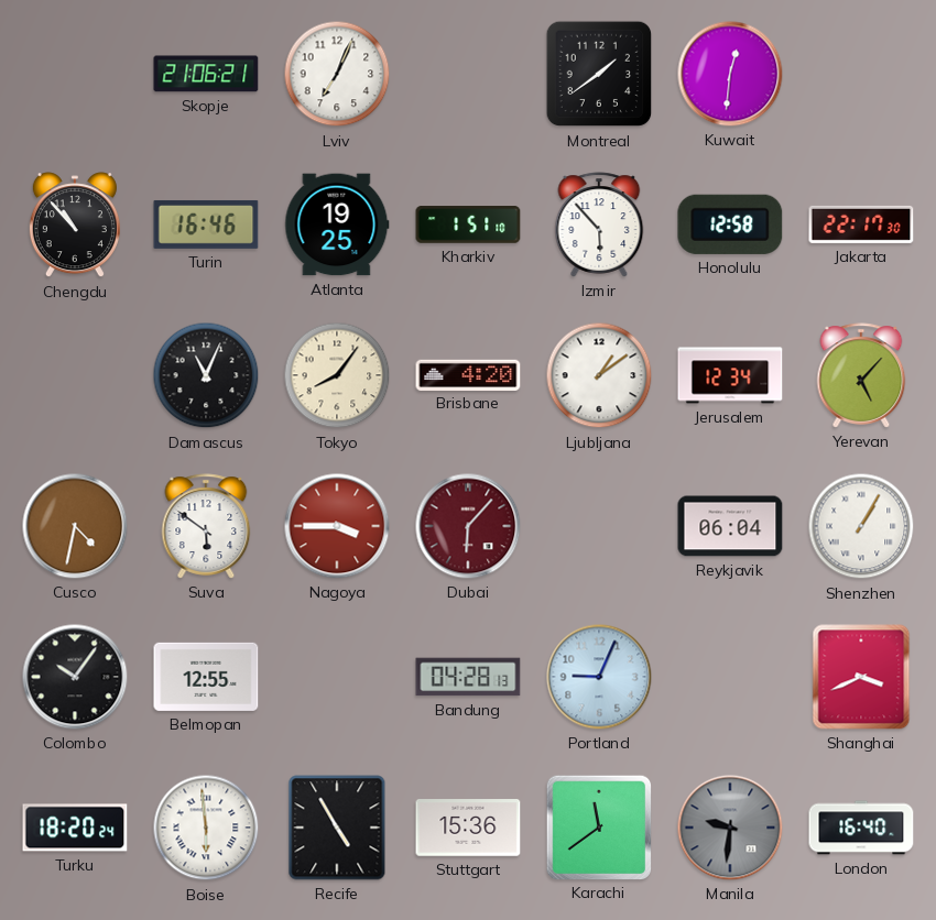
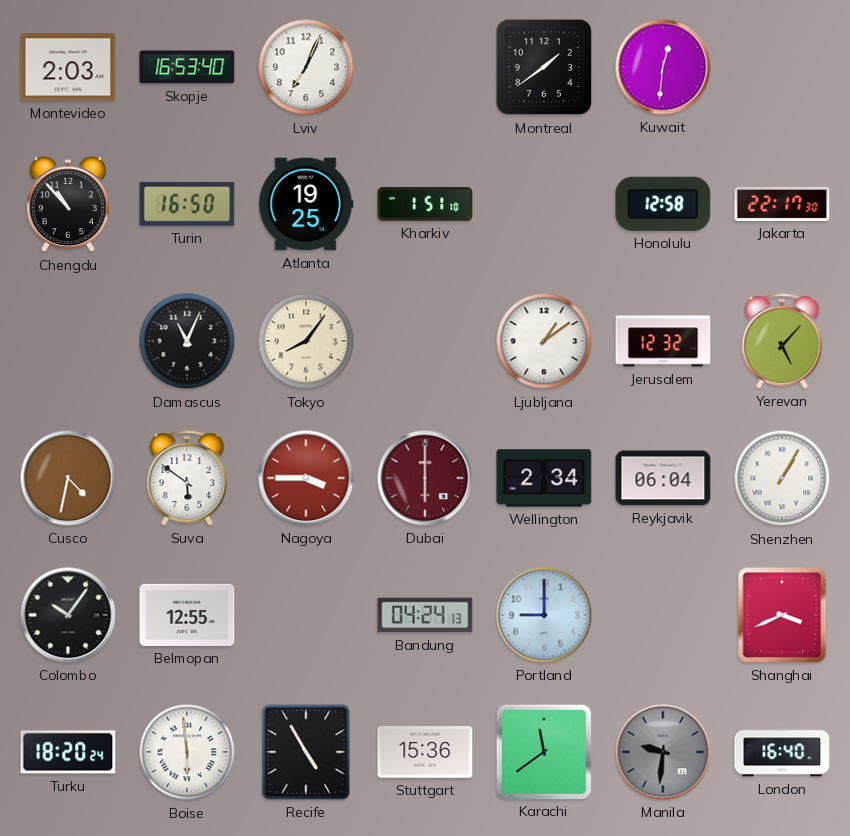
Montevideo: none -> 2:03 (68, 67)
Skopje: 21:06 -> 16:53 (187, 67)
Turin: 16:46 -> 16:50 (187, 204)
Izmir: 5:53 -> none (599, 224)
Brisbane: 4:20 -> none (468, 374)
Jerusalem: 12:34 -> 12:32 (663, 341)
Dubai: 6:07 -> 6:00 (425, 478)
Wellington: none -> 2:34 (544, 478)
Bandung: 04:28 -> 04:24 (425, 615)
Portland: 9:04 -> 9:00 (544, 615)
